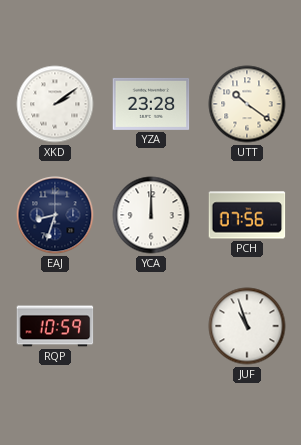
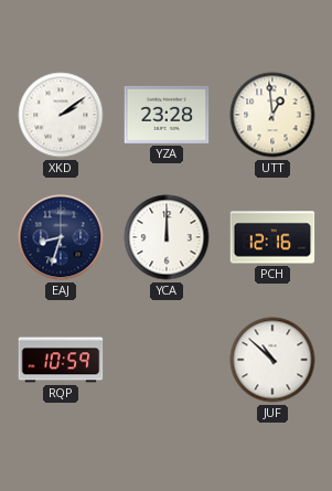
UTT: 10:21 -> 12:59 (272, 115)
PCH: 07:56 -> 12:16 (272, 237)
JUF: 10:57 -> 10:52 (272, 360)
